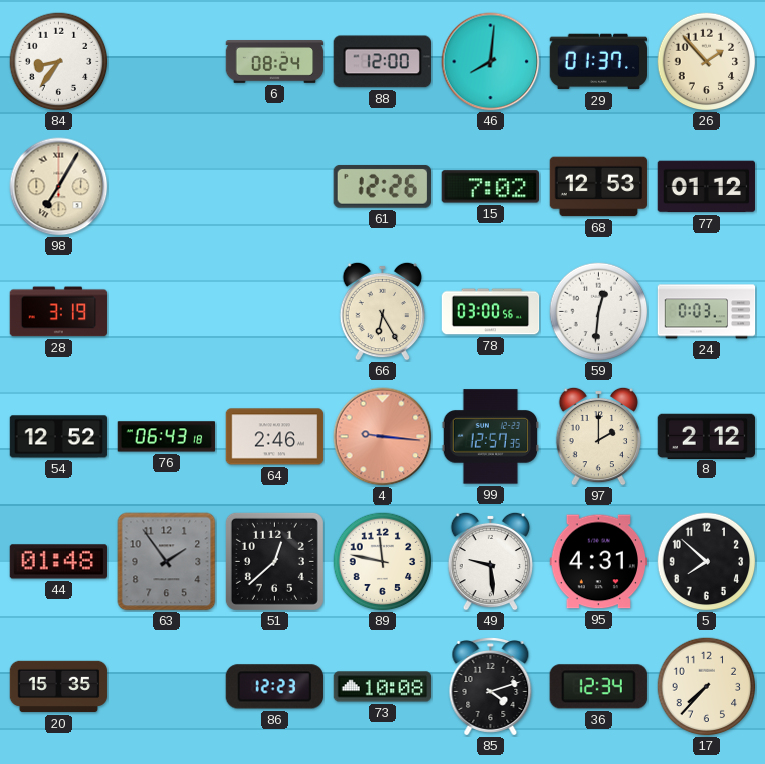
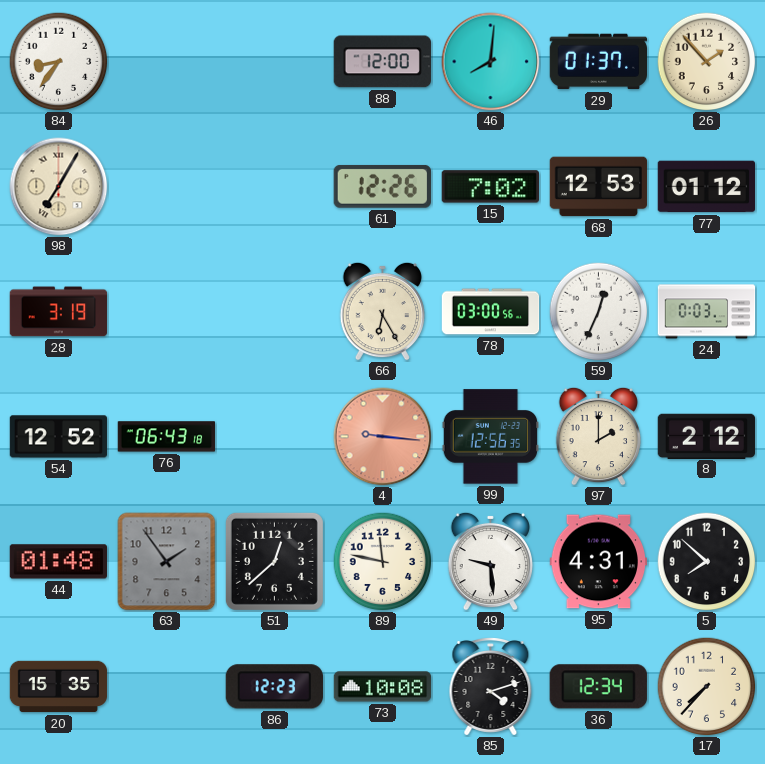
6: 08:24 -> none (275, 62)
59: 12:31 -> 12:34 (599, 312)
64: 2:46 -> none (275, 437)
99: 12:57 -> 12:56 (490, 437)
